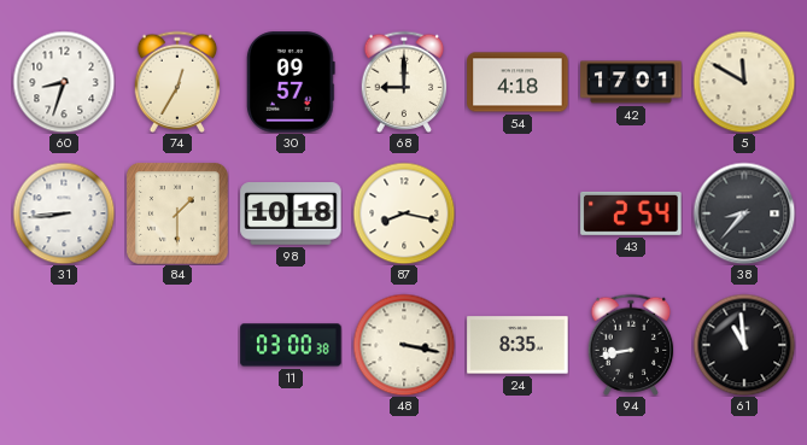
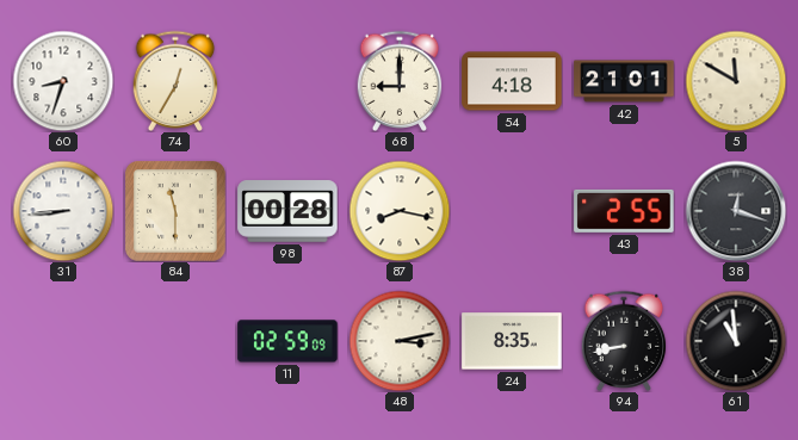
30: 09:57 -> none (292, 82)
42: 17:01 -> 21:01 (624, 81)
84: 1:30 -> 11:30 (177, 212)
98: 10:18 -> 00:28 (287, 211)
43: 2:54 -> 2:55 (624, 211)
38: 8:37 -> 12:18 (736, 211)
11: 03:00 -> 02:59 (287, 341)
48: 3:17 -> 3:13 (400, 341)
